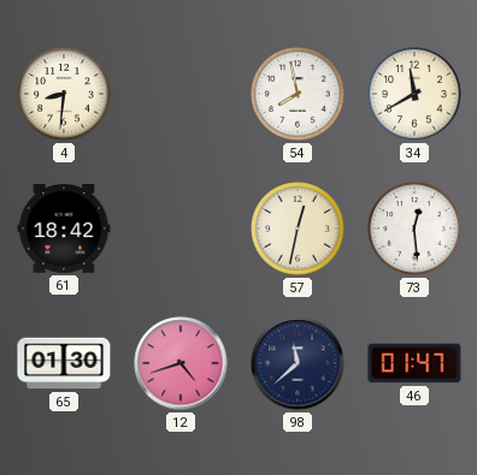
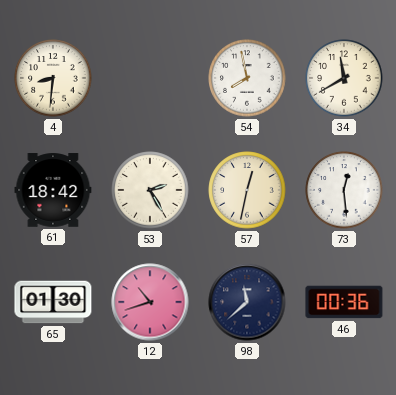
53: none -> 2:25 (150, 190)
12: 4:42 -> 10:42 (150, 302)
46: 01:47 -> 00:36 (344, 302)
